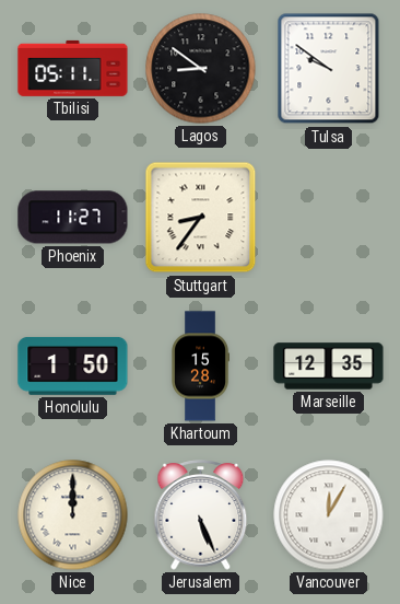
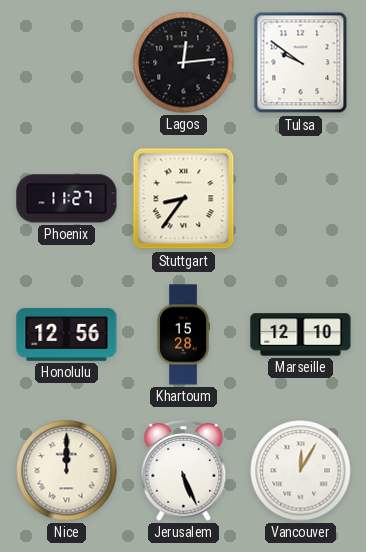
Tbilisi: 05:11 -> none (73, 68)
Lagos: 8:51 -> 12:14 (184, 63)
Honolulu: 1:50 -> 12:56 (67, 334)
Marseille: 12:35 -> 12:10 (301, 335)
